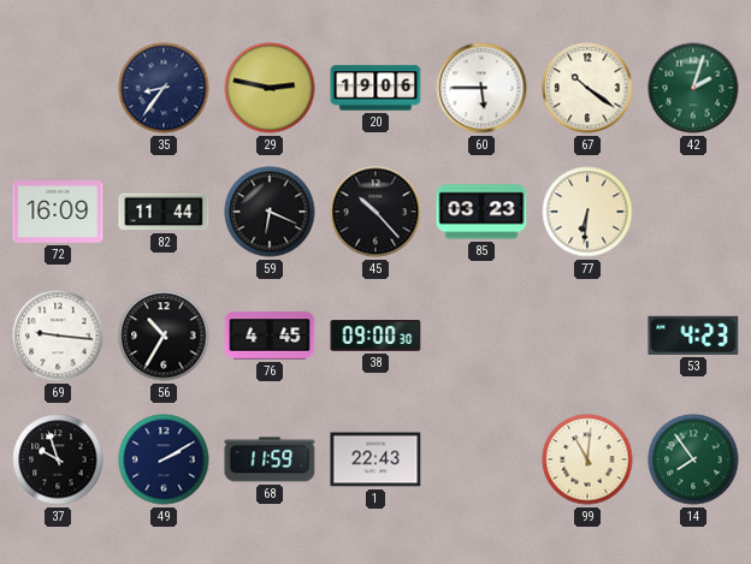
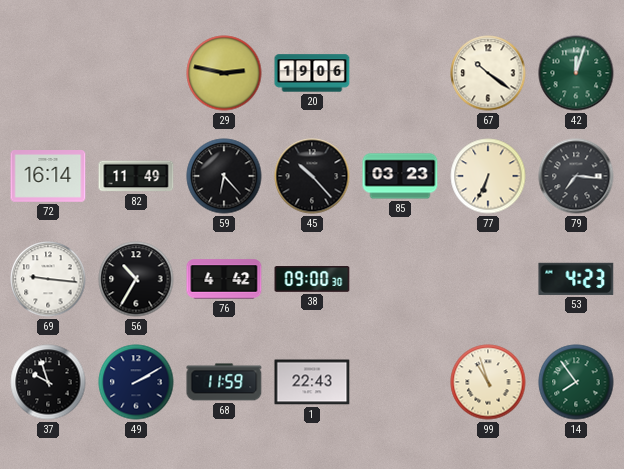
35: 8:36 -> none (164, 88)
60: 5:45 -> none (481, 88)
42: 2:03 -> 12:03 (576, 73)
72: 16:09 -> 16:14 (48, 177)
82: 11:44 -> 11:49 (136, 176)
59: 6:19 -> 6:23 (224, 176)
77: 6:31 -> 6:34 (488, 176)
79: none -> 7:16 (576, 176)
76: 4:45 -> 4:42 (224, 279)
99: 11:01 -> 10:57 (488, 382)
